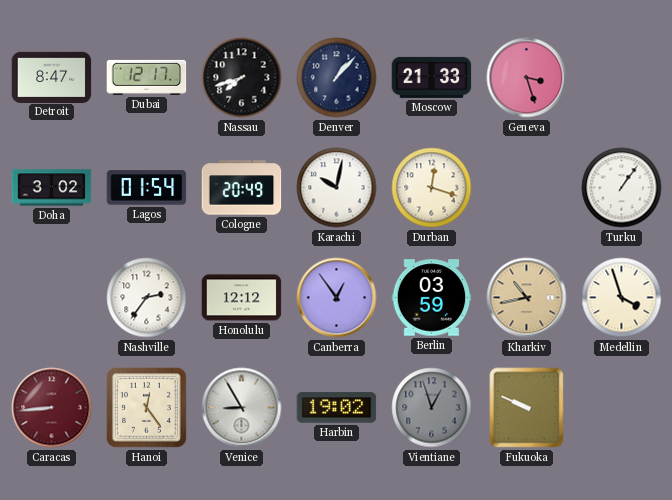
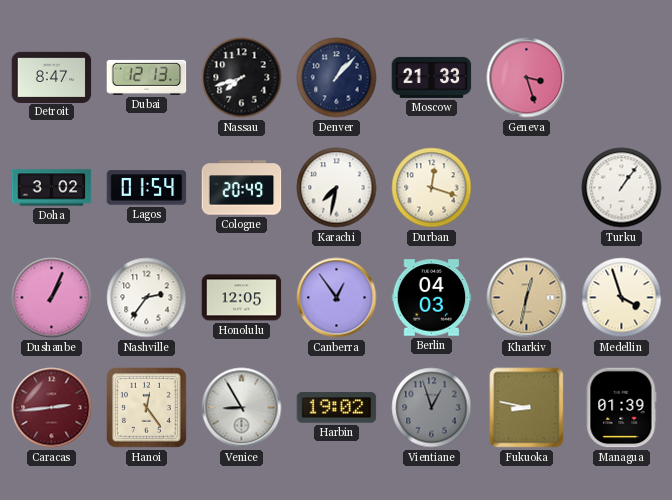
Dubai: 12:17 -> 12:13 (147, 77)
Karachi: 10:02 -> 7:32 (337, 188)
Dushanbe: none -> 1:04 (52, 298)
Honolulu: 12:12 -> 12:05 (242, 298)
Berlin: 03:59 -> 04:03 (432, 298)
Kharkiv: 10:43 -> 12:32 (527, 298)
Caracas: 8:44 -> 2:44 (52, 408)
Fukuoka: 9:49 -> 8:47 (527, 408)
Managua: none -> 01:39 (621, 408)
